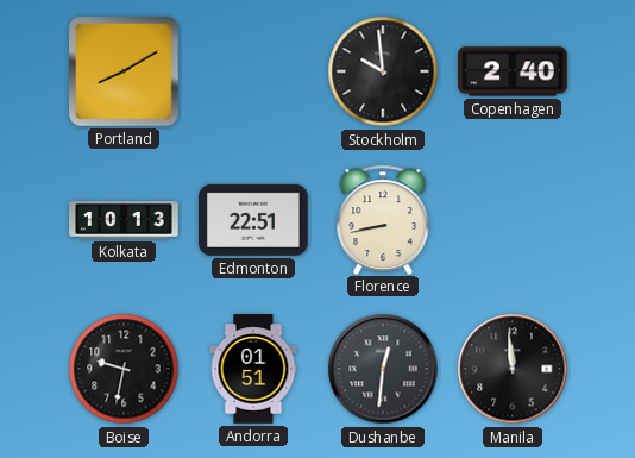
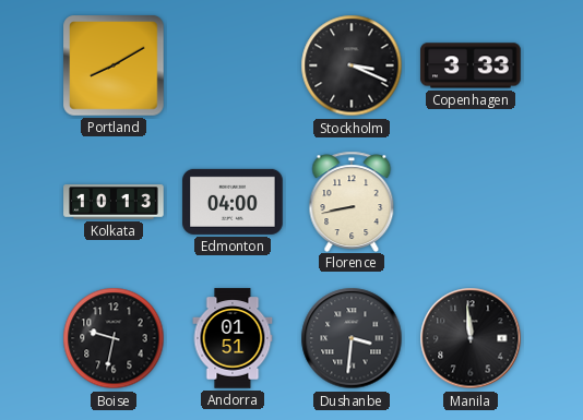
Stockholm: 9:59 -> 3:19 (352, 65)
Copenhagen: 2:40 -> 3:33 (471, 65)
Edmonton: 22:51 -> 04:00 (233, 202)
Dushanbe: 12:31 -> 3:31 (352, 338)
